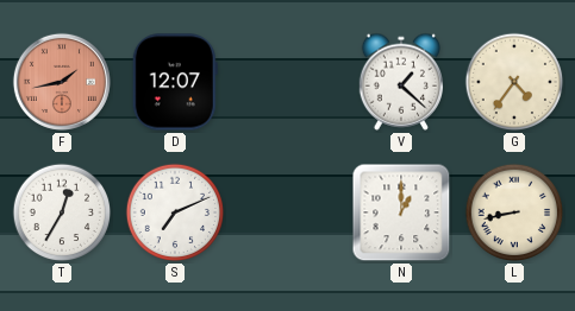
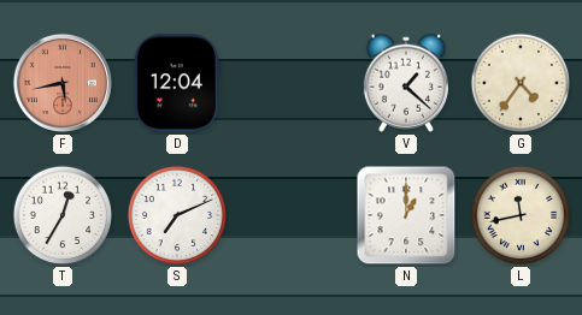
F: 1:43 -> 5:43 (63, 83)
D: 12:07 -> 12:04 (177, 83)
L: 8:43 -> 11:43 (521, 215)
